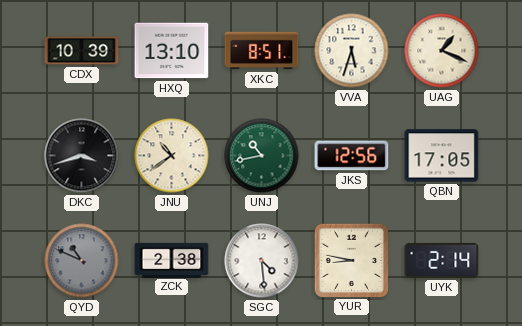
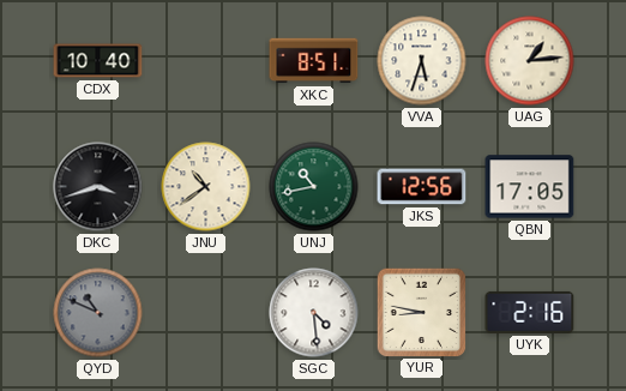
CDX: 10:39 -> 10:40 (98, 61)
HXQ: 13:10 -> none (172, 51)
UAG: 1:19 -> 1:14 (530, 61)
ZCK: 2:38 -> none (172, 260)
UYK: 2:14 -> 2:16 (530, 312)
